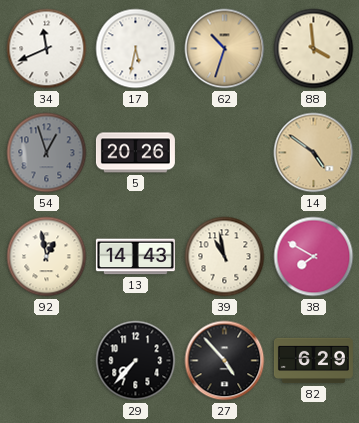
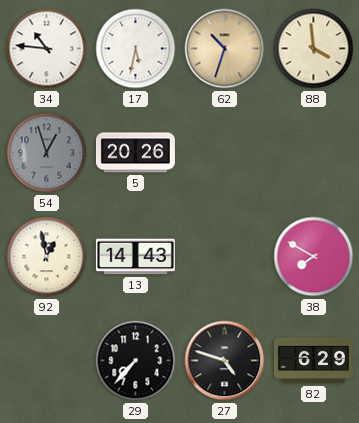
34: 11:41 -> 10:46 (47, 49)
14: 4:51 -> none (314, 153)
39: 10:58 -> none (225, 257)
27: 4:53 -> 4:48 (225, 361)
